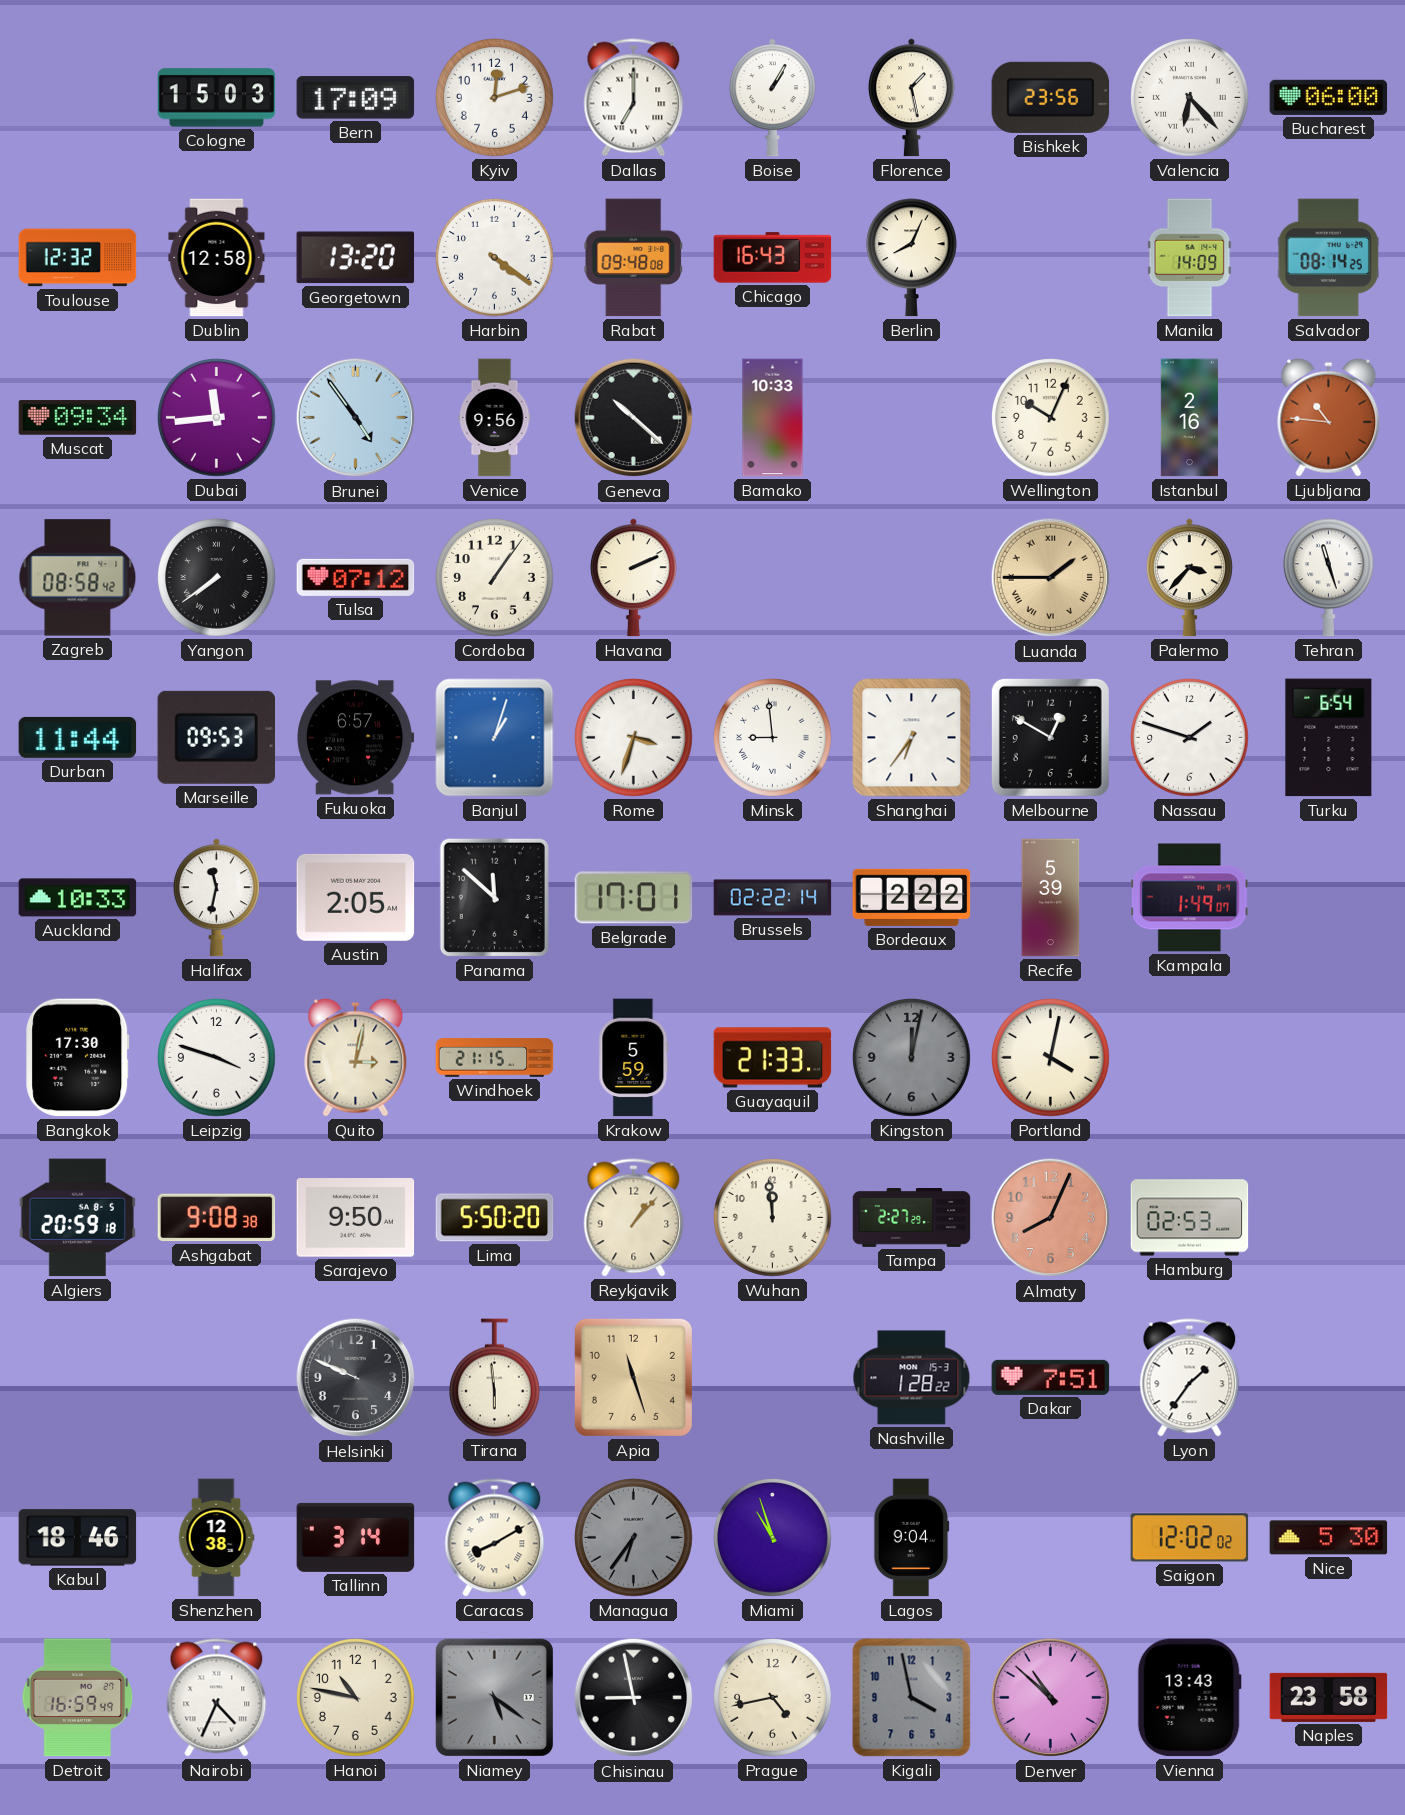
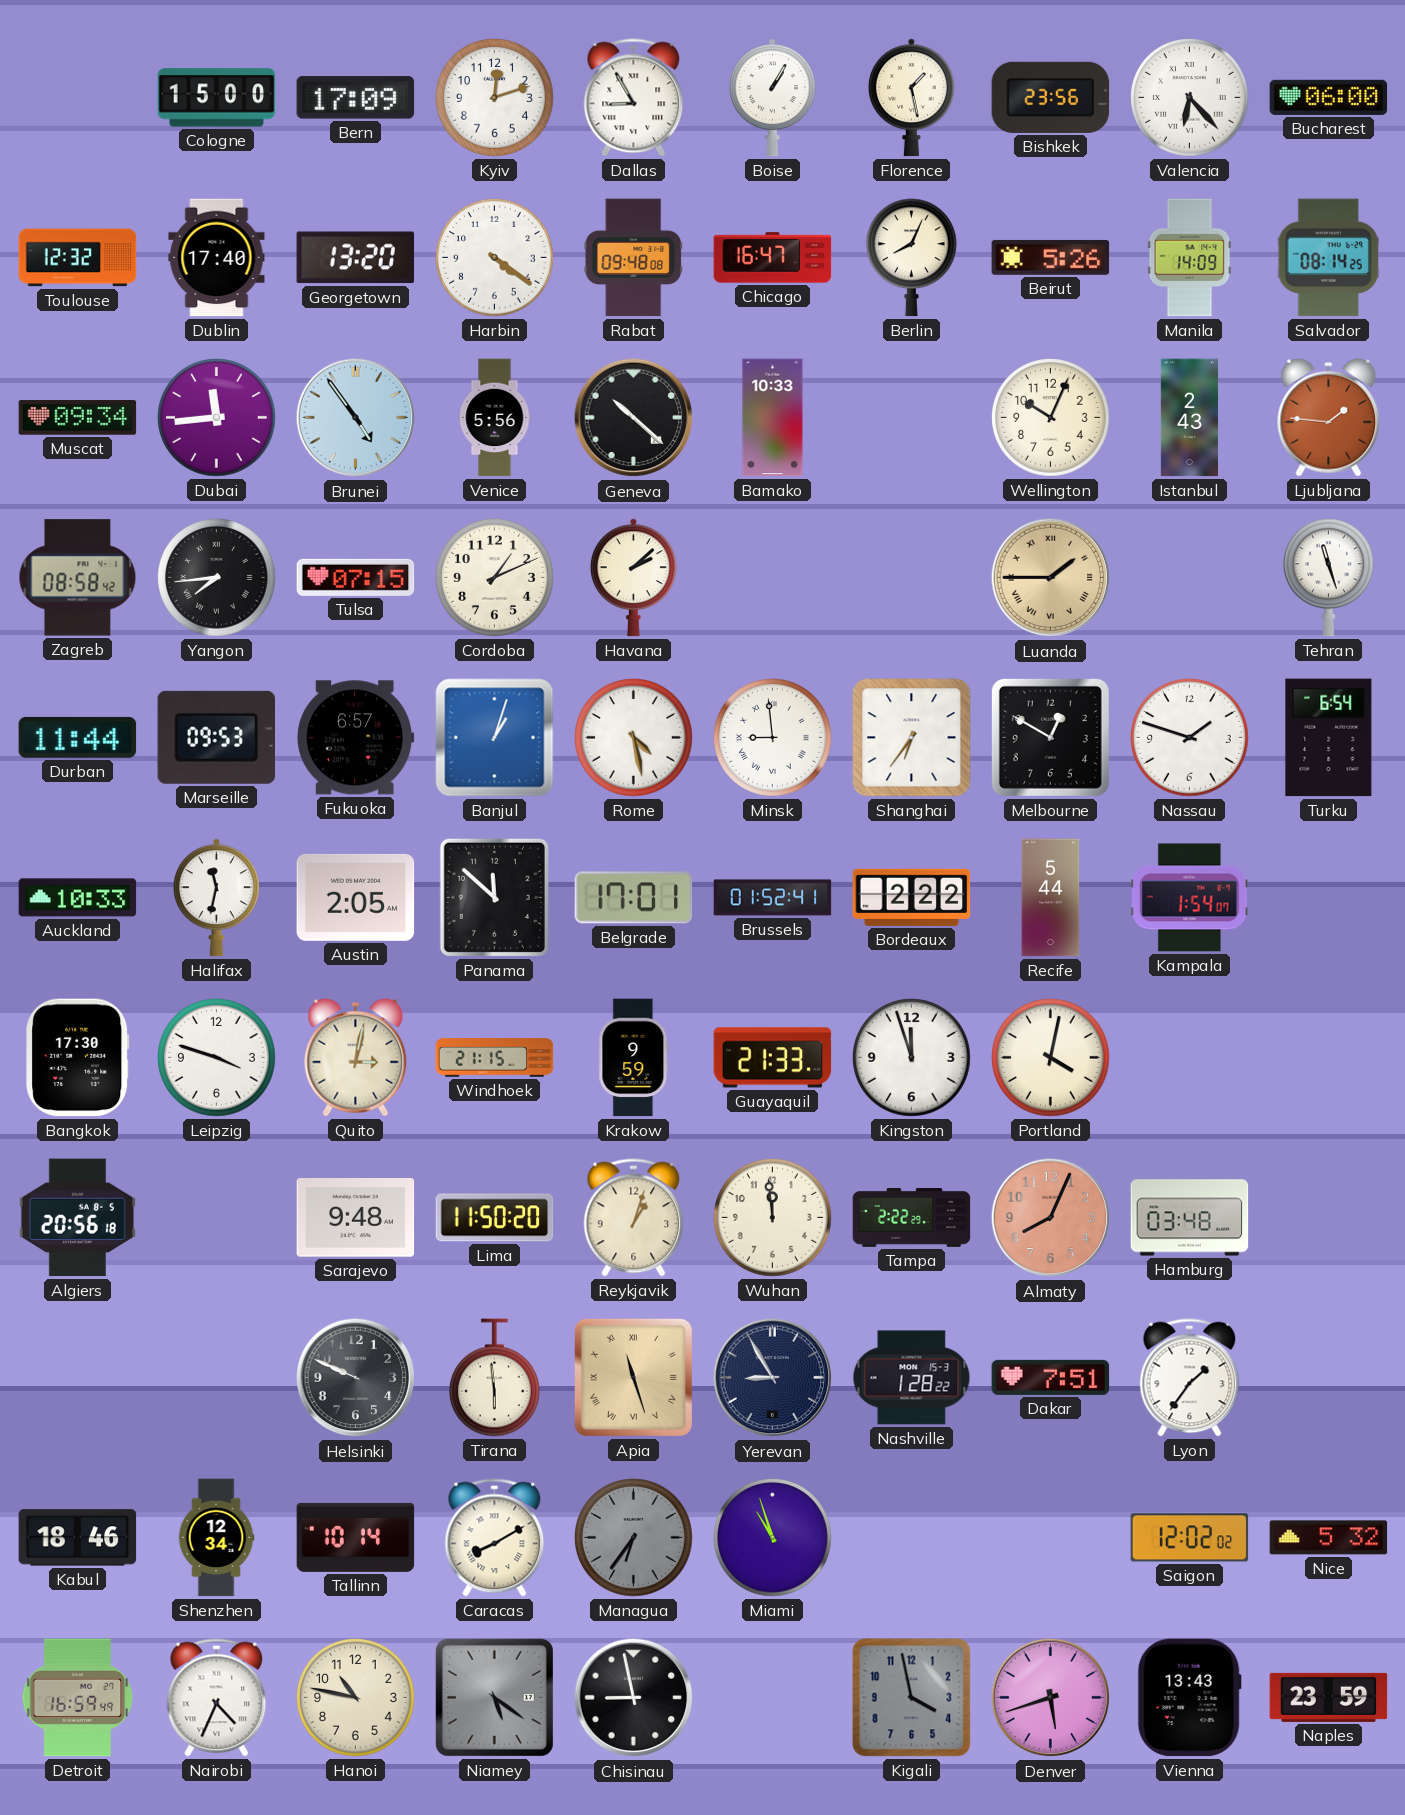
Cologne: 15:03 -> 15:00 (217, 98)
Dallas: 7:00 -> 8:55 (634, 98)
Dublin: 12:58 -> 17:40 (217, 258)
Chicago: 16:43 -> 16:47 (773, 258)
Beirut: none -> 5:26 (1051, 257)
Venice: 9:56 -> 5:56 (495, 418)
Istanbul: 2:16 -> 2:43 (1189, 418)
Ljubljana: 10:46 -> 1:46 (1329, 417)
Yangon: 7:39 -> 7:44 (217, 578)
Tulsa: 07:12 -> 07:15 (356, 577)
Cordoba: 1:06 -> 1:11 (495, 578)
Havana: 2:11 -> 2:08 (633, 578)
Palermo: 3:37 -> none (1189, 578)
Rome: 3:33 -> 4:28 (634, 738)
Brussels: 02:22 -> 01:52 (773, 898)
Recife: 5:39 -> 5:44 (1051, 898)
Kampala: 1:49 -> 1:54 (1189, 898)
Krakow: 5:59 -> 9:59 (634, 1058)
Kingston: 12:02 -> 11:57 (912, 1058)
Kingston dial: grey -> white (912, 1058)
Algiers: 20:59 -> 20:56 (77, 1218)
Ashgabat: 9:08 -> none (217, 1218)
Sarajevo: 9:50 -> 9:48 (356, 1218)
Lima: 5:50 -> 11:50 (495, 1218)
Reykjavik: 1:07 -> 1:03 (634, 1218)
Tampa: 2:27 -> 2:22 (912, 1218)
Hamburg: 02:53 -> 03:48 (1190, 1218)
Apia numerals: Arabic -> Roman (633, 1377)
Yerevan: none -> 8:55 (773, 1378)
Shenzhen: 12:38 -> 12:34 (216, 1538)
Tallinn: 3:14 -> 10:14 (356, 1537)
Lagos: 9:04 -> none (912, 1538)
Nice: 5:30 -> 5:32 (1329, 1538)
Prague: 4:43 -> none (773, 1698)
Denver: 10:52 -> 5:42 (1051, 1698)
Naples: 23:58 -> 23:59 (1329, 1697)
